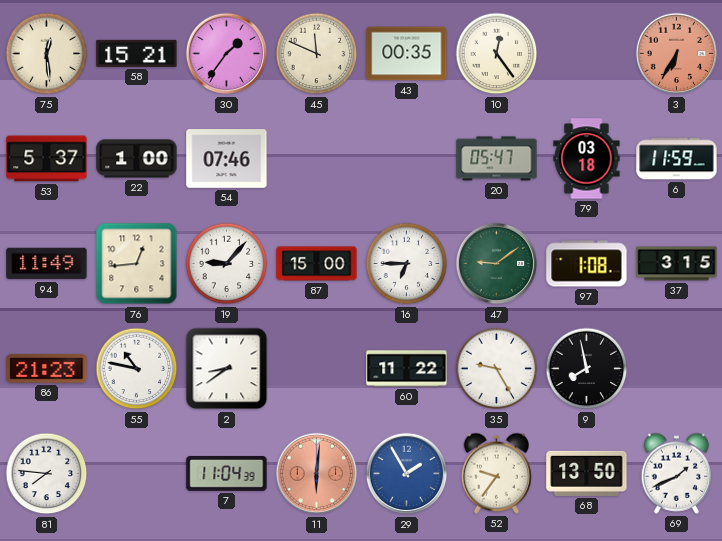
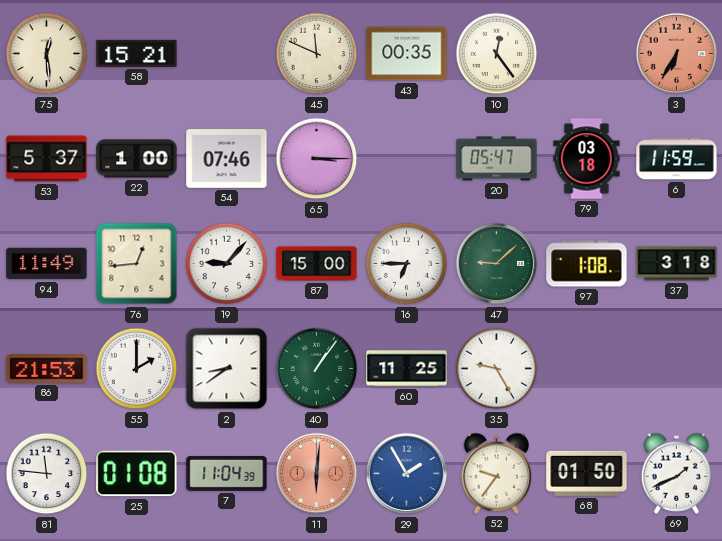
30: 1:36 -> none (227, 54)
65: none -> 3:15 (317, 159)
47: 9:09 -> 9:08 (497, 264)
37: 3:15 -> 3:18 (677, 264)
86: 21:23 -> 21:53 (47, 369)
55: 10:47 -> 2:00 (137, 369)
40: none -> 1:06 (317, 369)
60: 11:22 -> 11:25 (407, 369)
9: 7:58 -> none (587, 369)
81: 7:46 -> 11:46 (47, 474)
25: none -> 01:08 (137, 474)
68: 13:50 -> 01:50 (587, 473)
